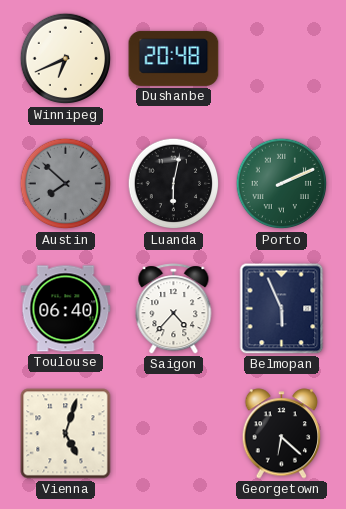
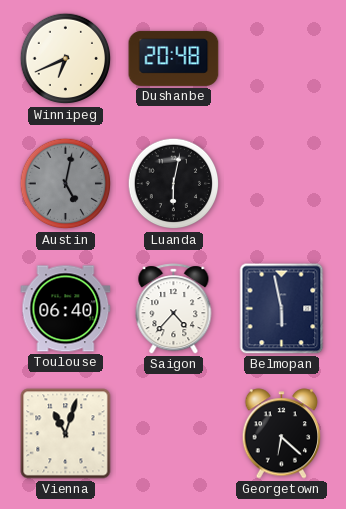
Austin: 7:52 -> 5:02 (66, 184)
Porto: 2:11 -> none (282, 184)
Belmopan: 5:56 -> 5:58 (282, 309)
Vienna: 5:03 -> 11:03 (66, 434)
